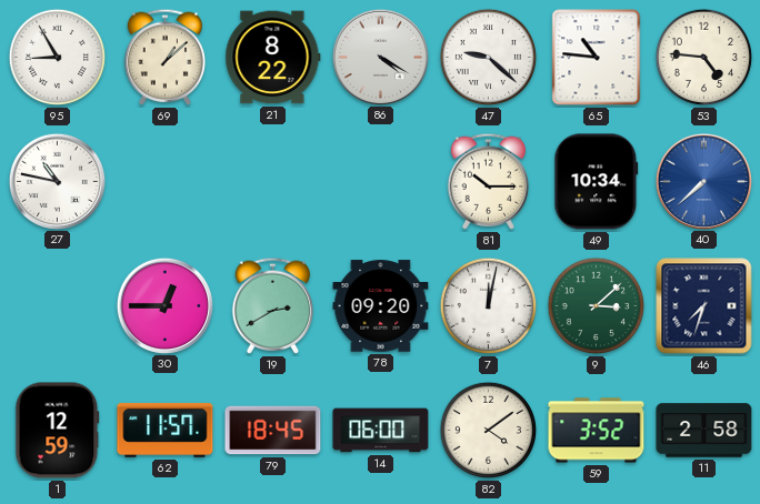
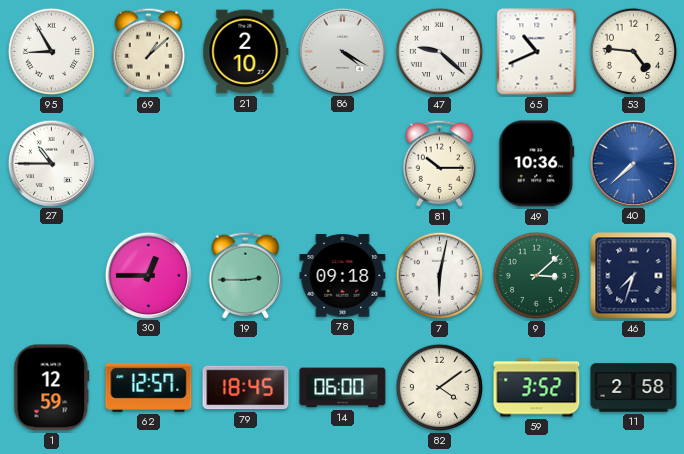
21: 8:22 -> 2:10 (246, 52)
65: 10:46 -> 10:41 (537, 52)
27: 10:47 -> 10:45 (51, 163)
49: 10:34 -> 10:36 (537, 164)
19: 2:40 -> 2:45 (246, 275)
78: 09:20 -> 09:18 (343, 276)
7: 12:02 -> 6:02 (440, 276)
62: 11:57 -> 12:57 (149, 387)
